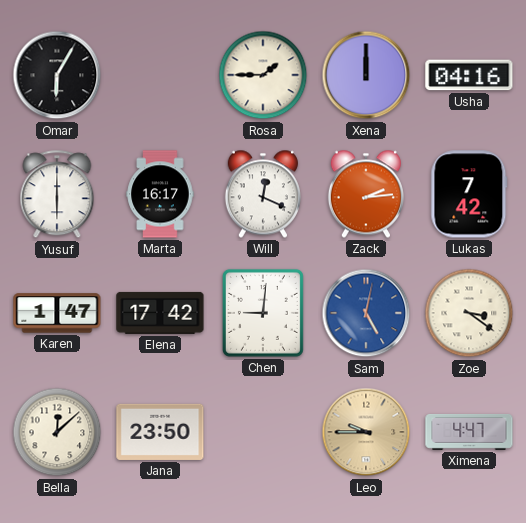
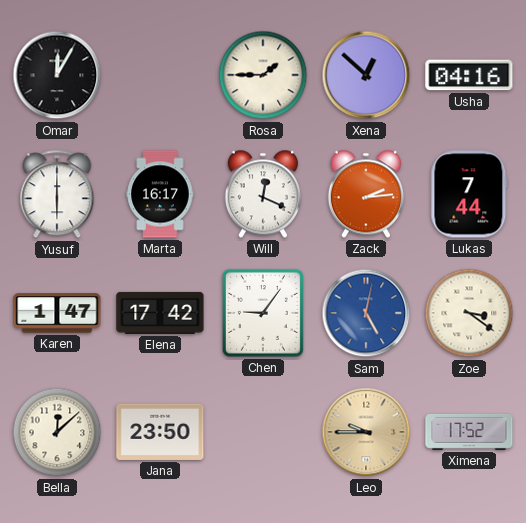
Omar: 6:05 -> 12:05 (57, 75)
Xena: 12:00 -> 12:52 (366, 75)
Lukas: 7:42 -> 7:44 (469, 194)
Chen: 9:01 -> 9:06 (263, 313)
Ximena: 4:47 -> 17:52 (469, 432)
